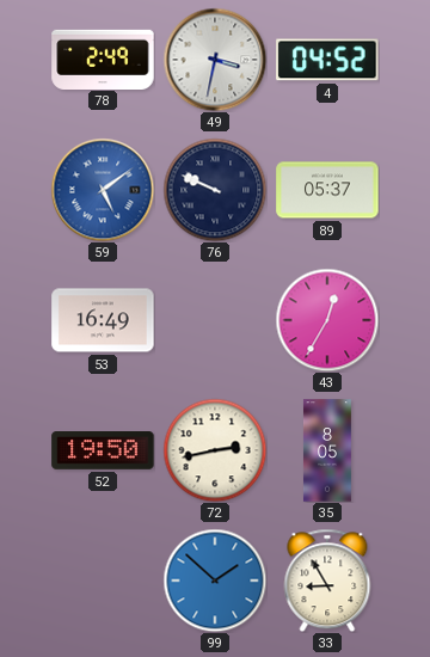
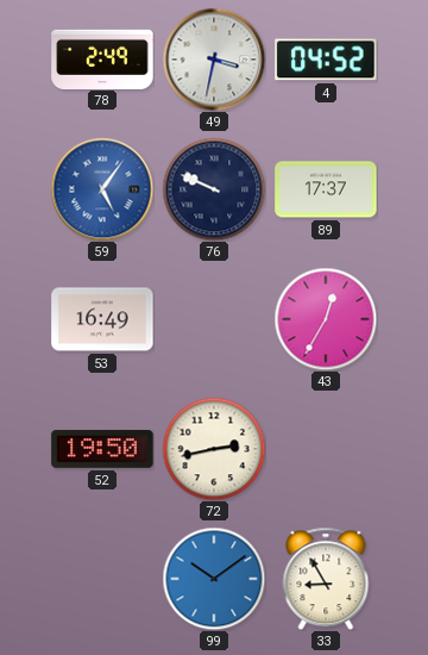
59: 5:09 -> 5:06 (102, 189)
89: 05:37 -> 17:37 (326, 189)
35: 8:05 -> none (327, 450)
99: 1:52 -> 10:09 (214, 579)
